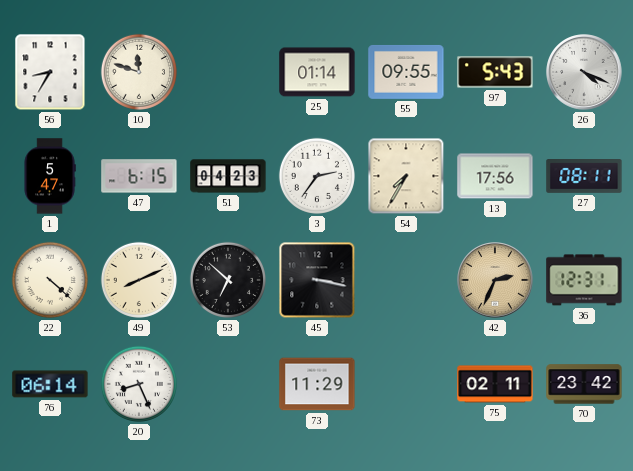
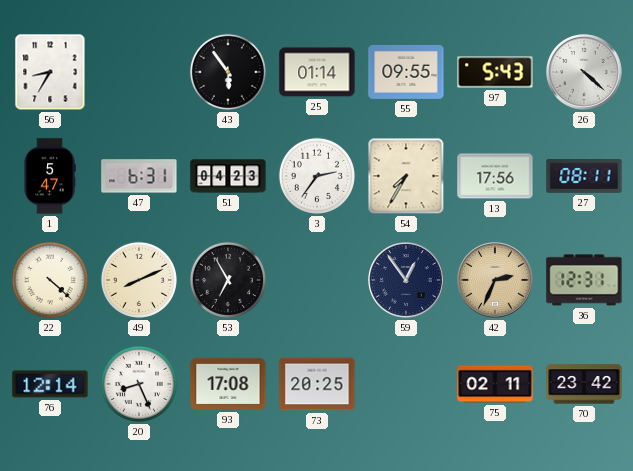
10: 11:48 -> none (139, 72)
43: none -> 5:54 (228, 72)
26: 4:19 -> 4:22 (584, 72)
47: 6:15 -> 6:31 (139, 176)
53: 6:52 -> 6:55 (228, 280)
45: 3:17 -> none (317, 280)
59: none -> 12:54 (406, 280)
76: 06:14 -> 12:14 (50, 384)
93: none -> 17:08 (228, 384)
73: 11:29 -> 20:25 (317, 384)
